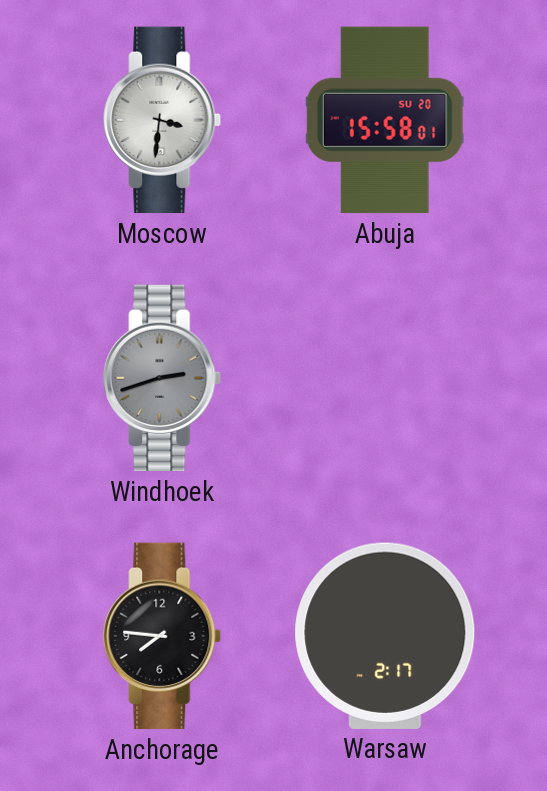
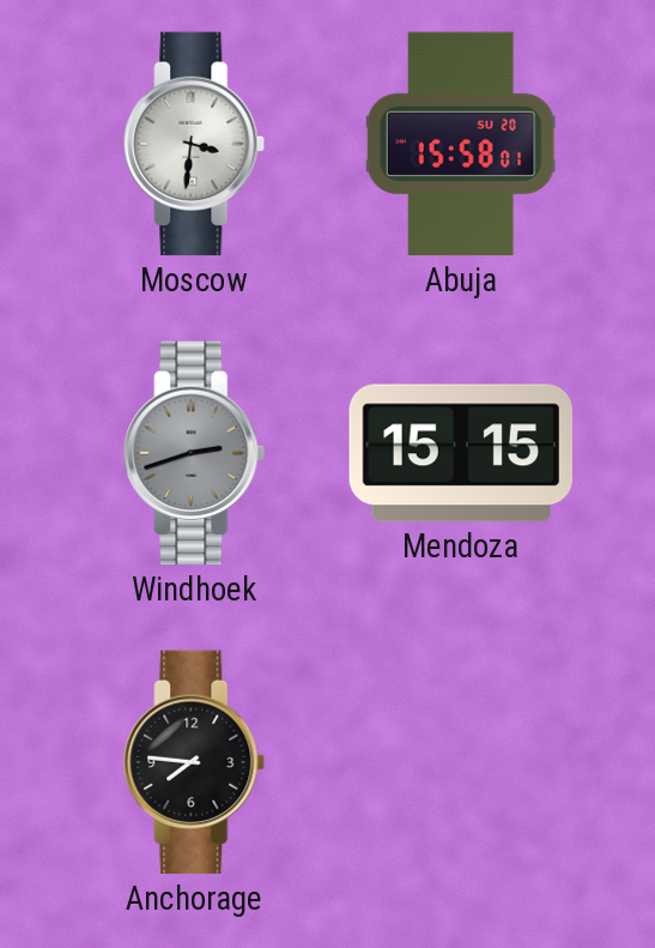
Mendoza: none -> 15:15 (460, 453)
Warsaw: 2:17 -> none (385, 636)
